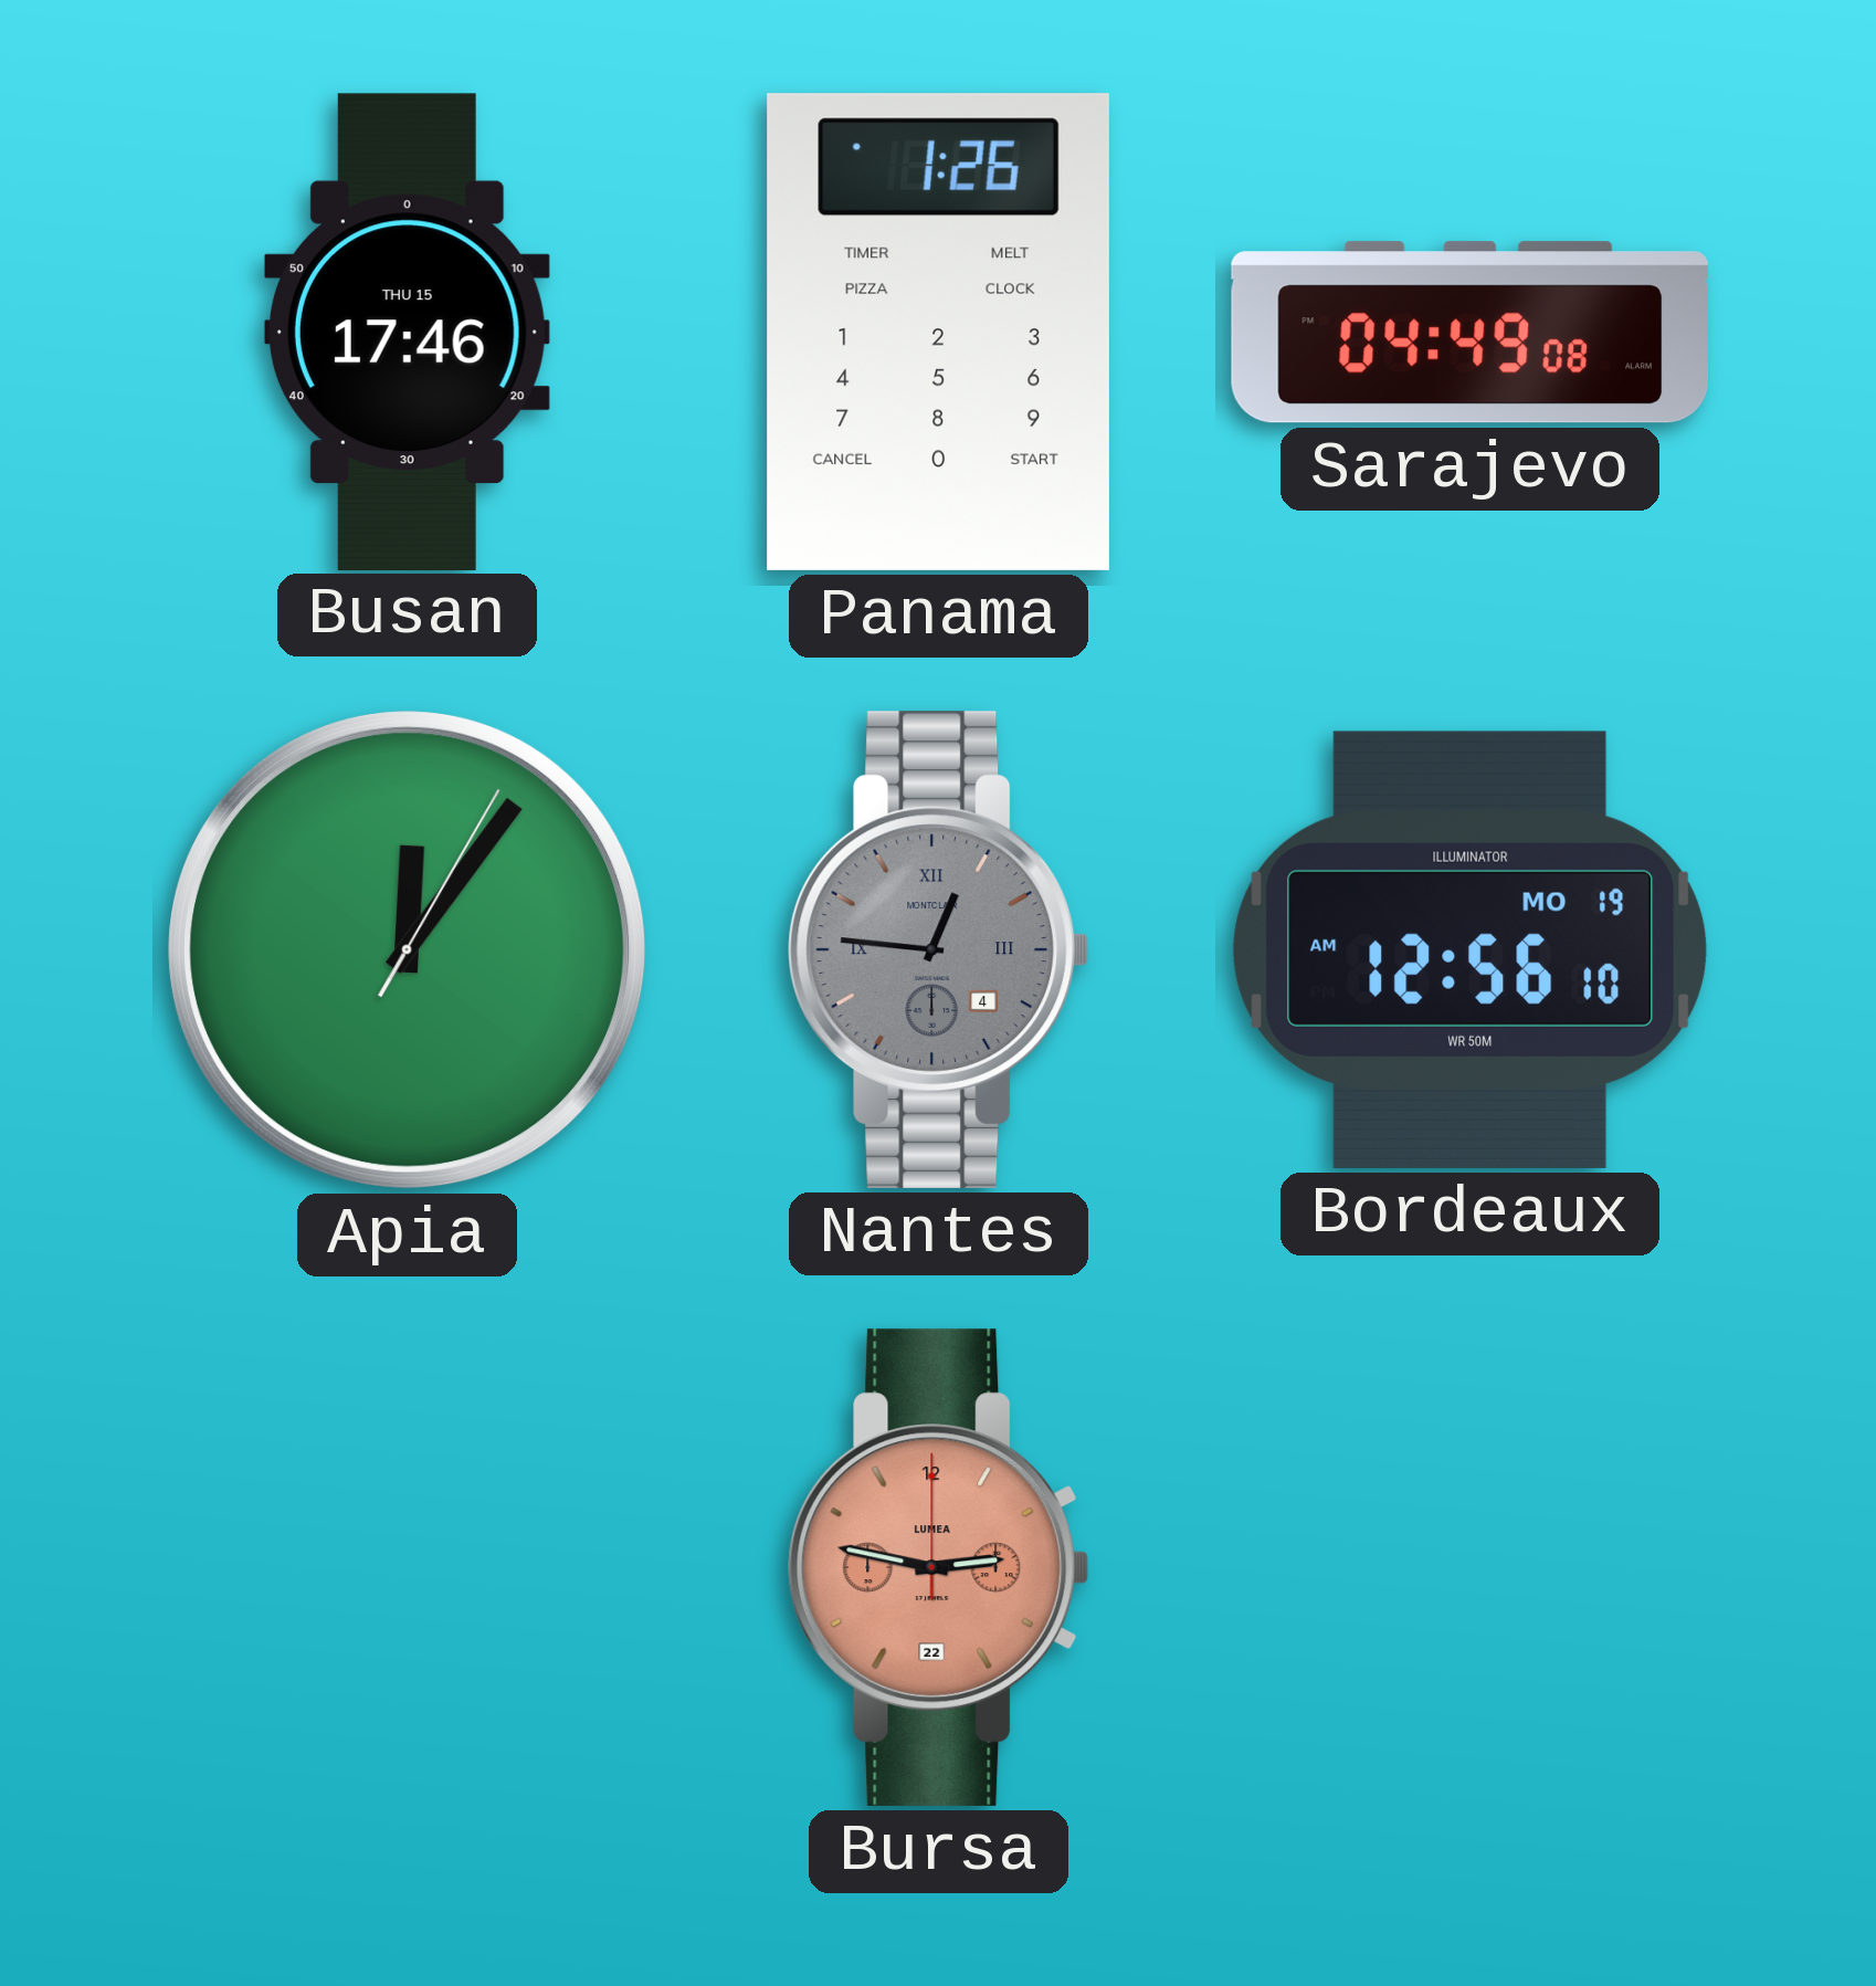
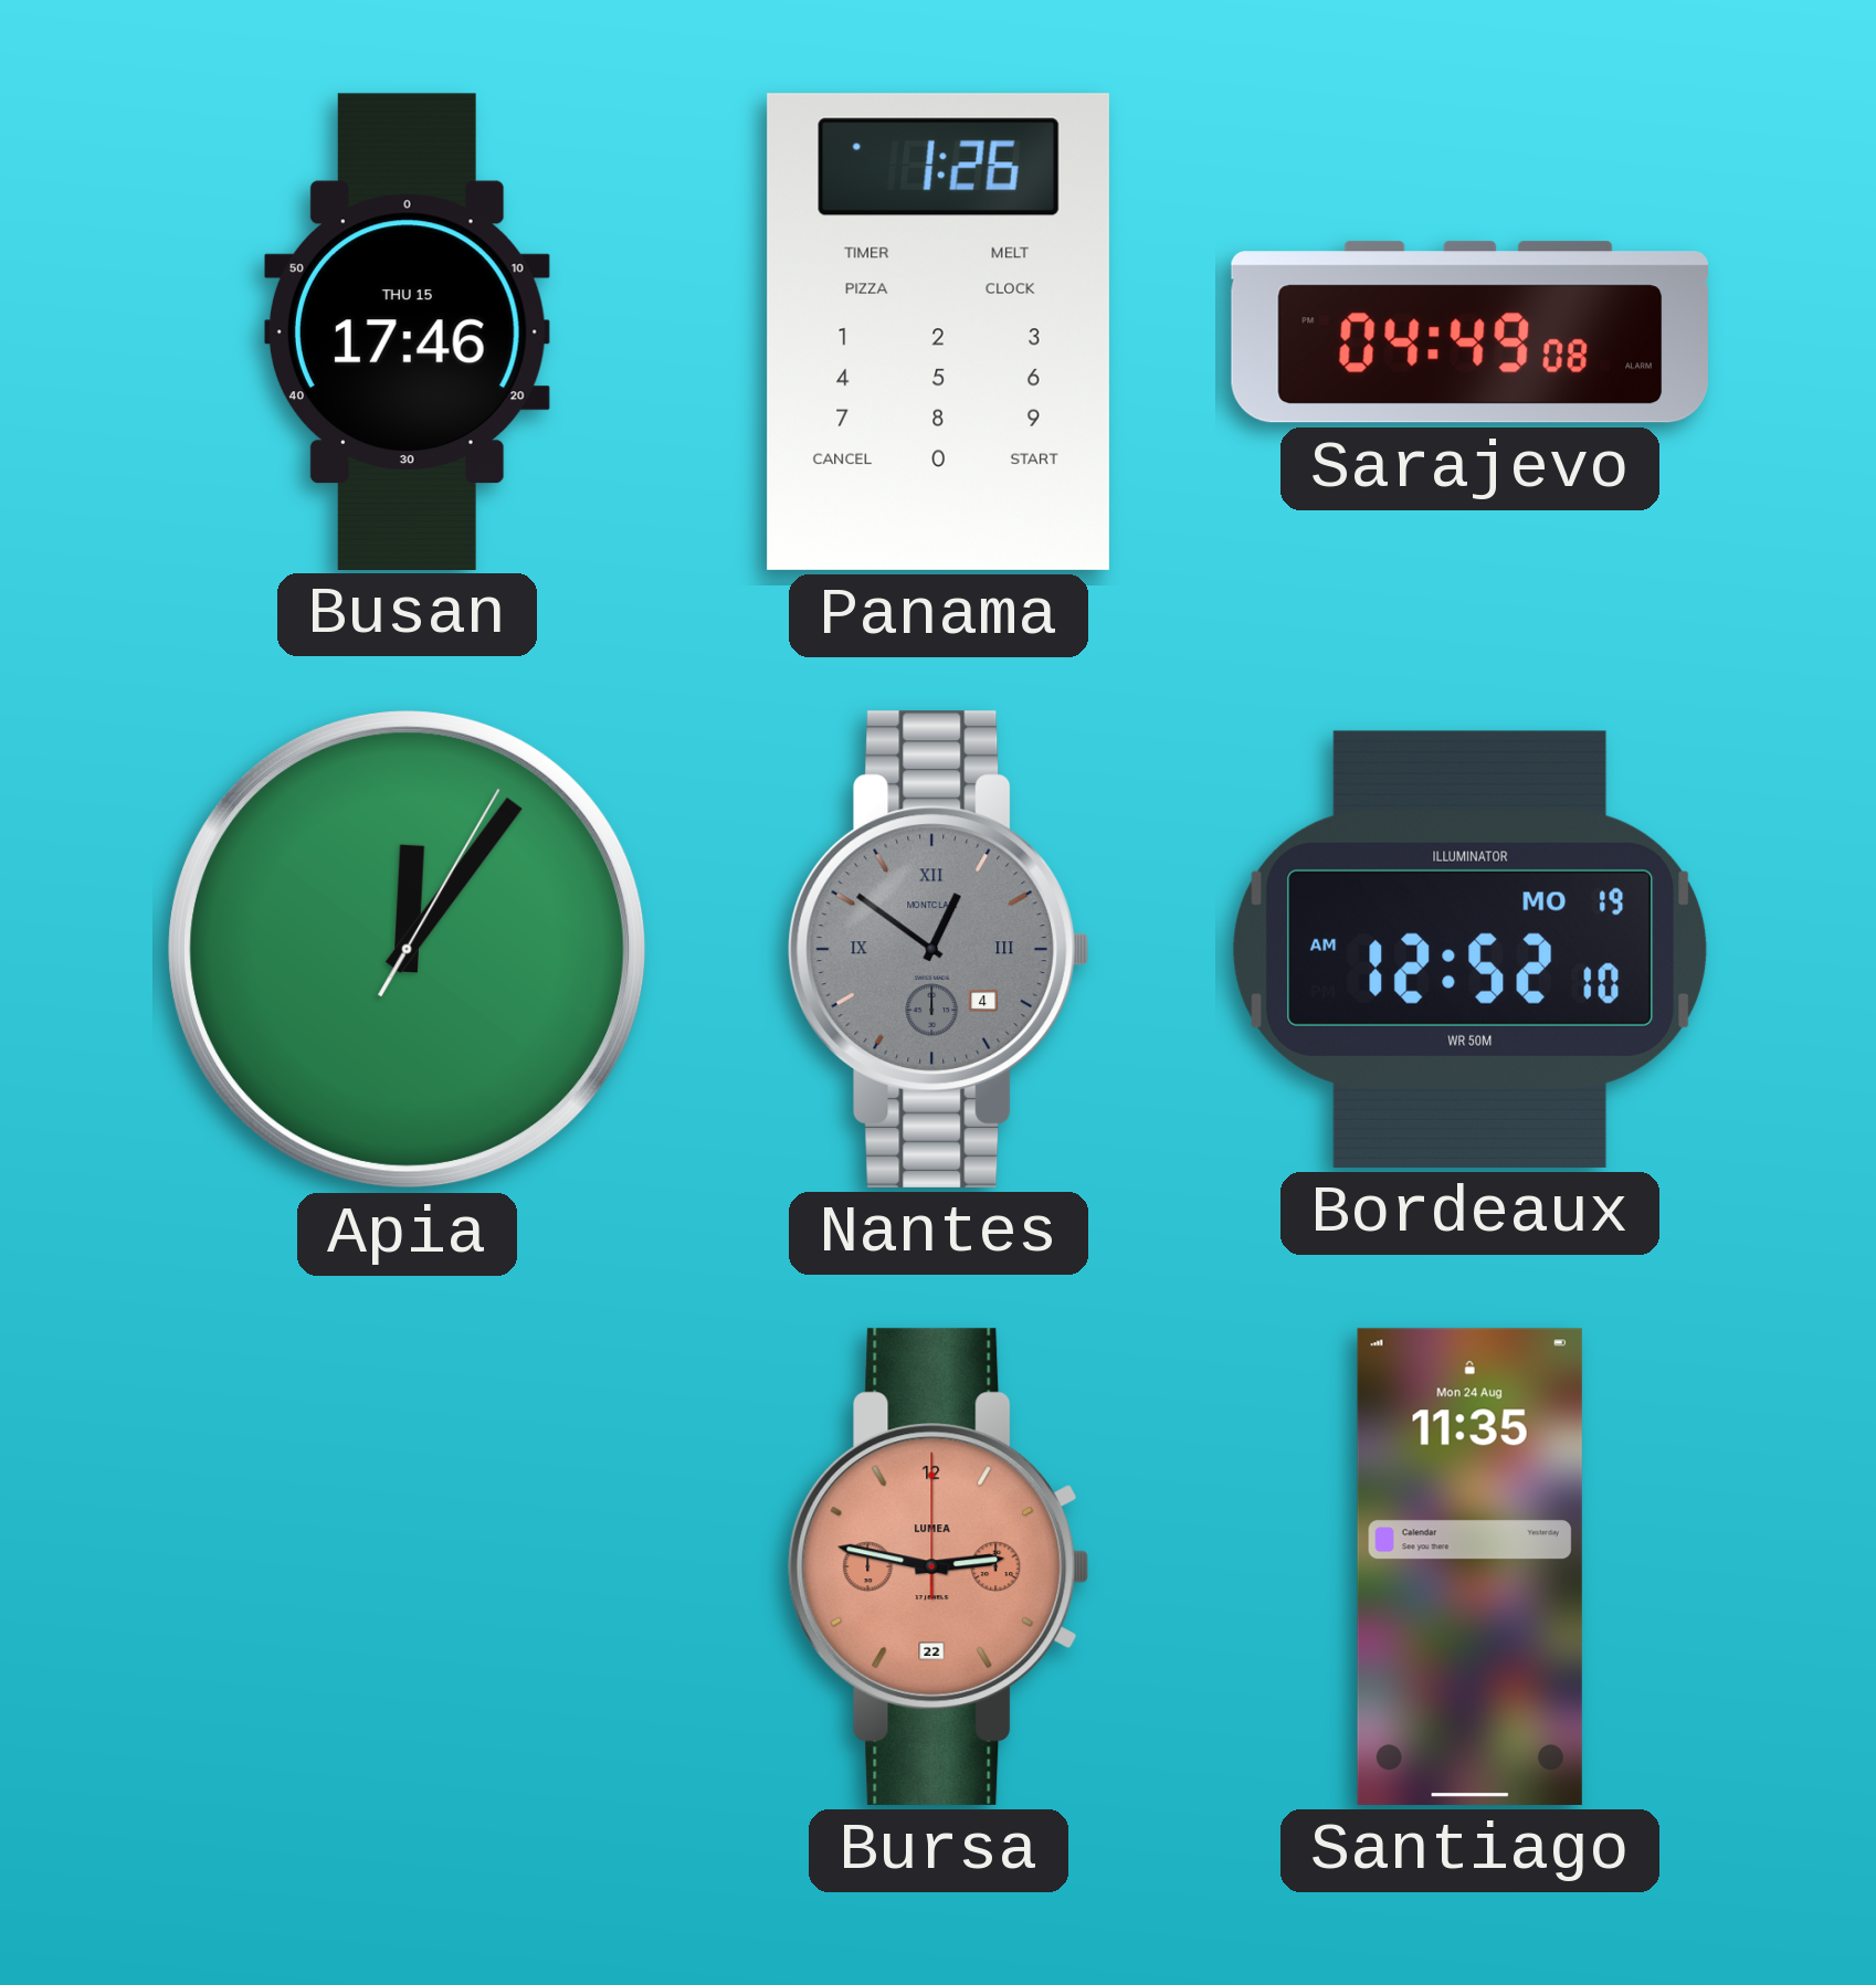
Nantes: 12:46 -> 12:51 (939, 949)
Bordeaux: 12:56 -> 12:52 (1471, 949)
Santiago: none -> 11:35 (1469, 1566)
